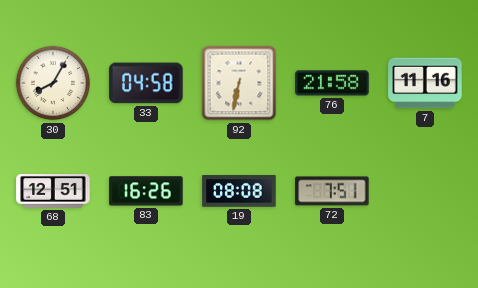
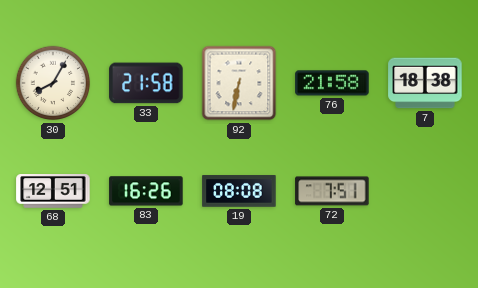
33: 04:58 -> 21:58 (146, 83)
7: 11:16 -> 18:38 (425, 83)
